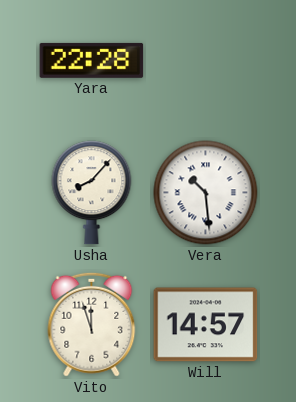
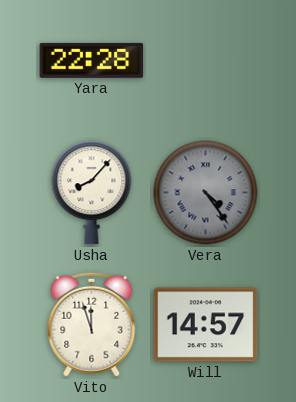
Vera: 10:29 -> 4:24 (206, 193)
Vera dial: white -> grey (206, 193)
